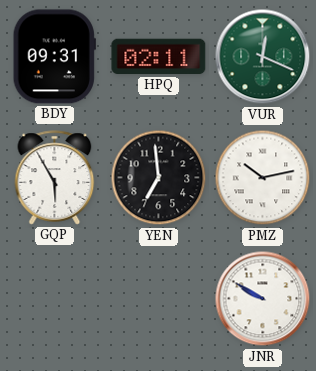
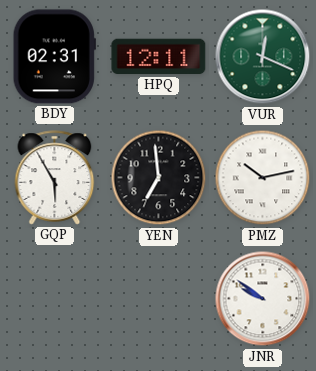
BDY: 09:31 -> 02:31 (54, 57)
HPQ: 02:11 -> 12:11 (159, 57)
JNR: 9:50 -> 9:51 (263, 299)
